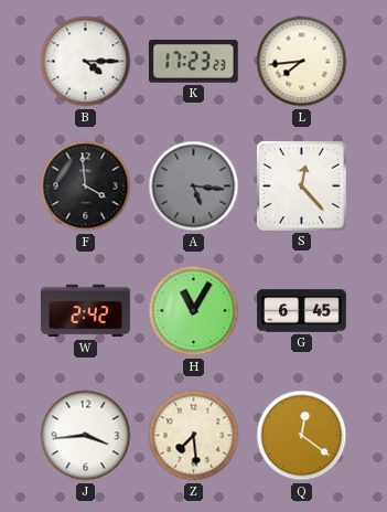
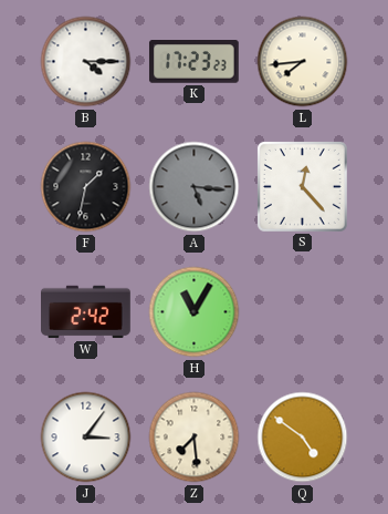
F: 3:59 -> 1:32 (86, 187)
G: 6:45 -> none (302, 311)
J: 3:44 -> 3:06 (86, 438)
Q: 12:21 -> 4:51 (303, 438)
